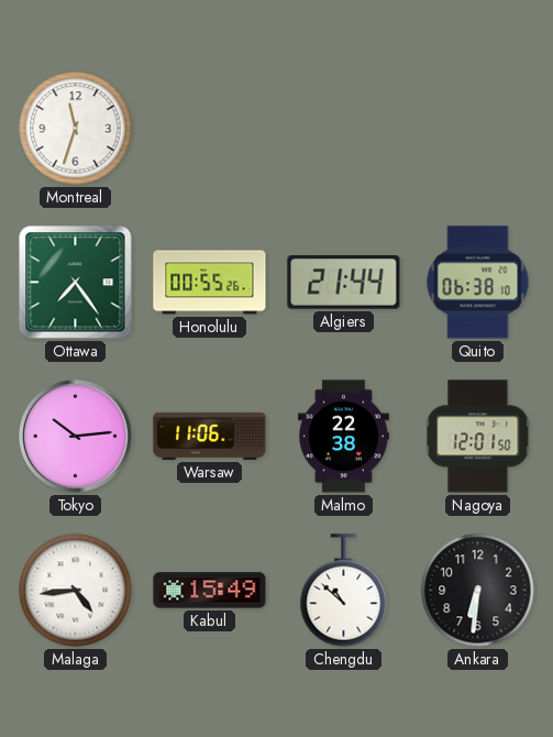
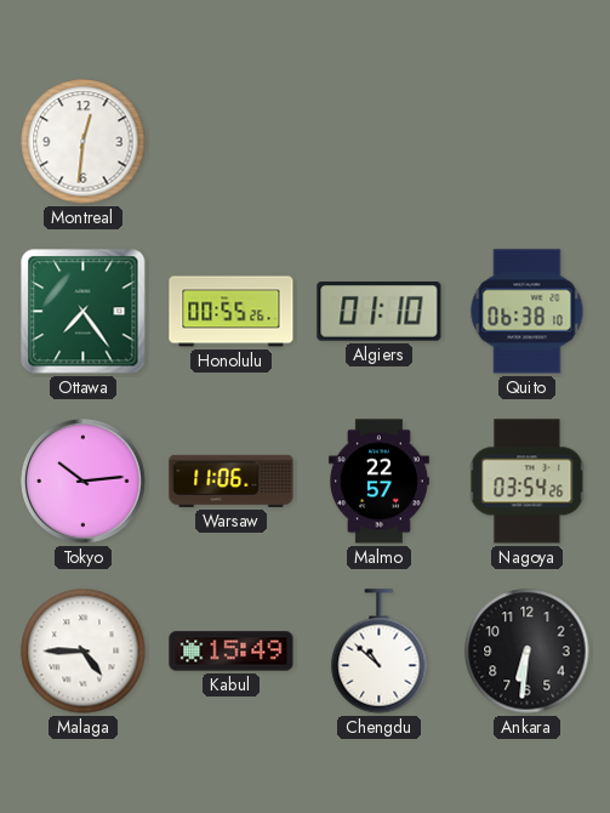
Montreal: 11:33 -> 12:31 (84, 142)
Algiers: 21:44 -> 01:10 (380, 312)
Malmo: 22:38 -> 22:57 (378, 482)
Nagoya: 12:01 -> 03:54 (528, 482)
Malaga: 4:44 -> 4:45 (84, 652)
